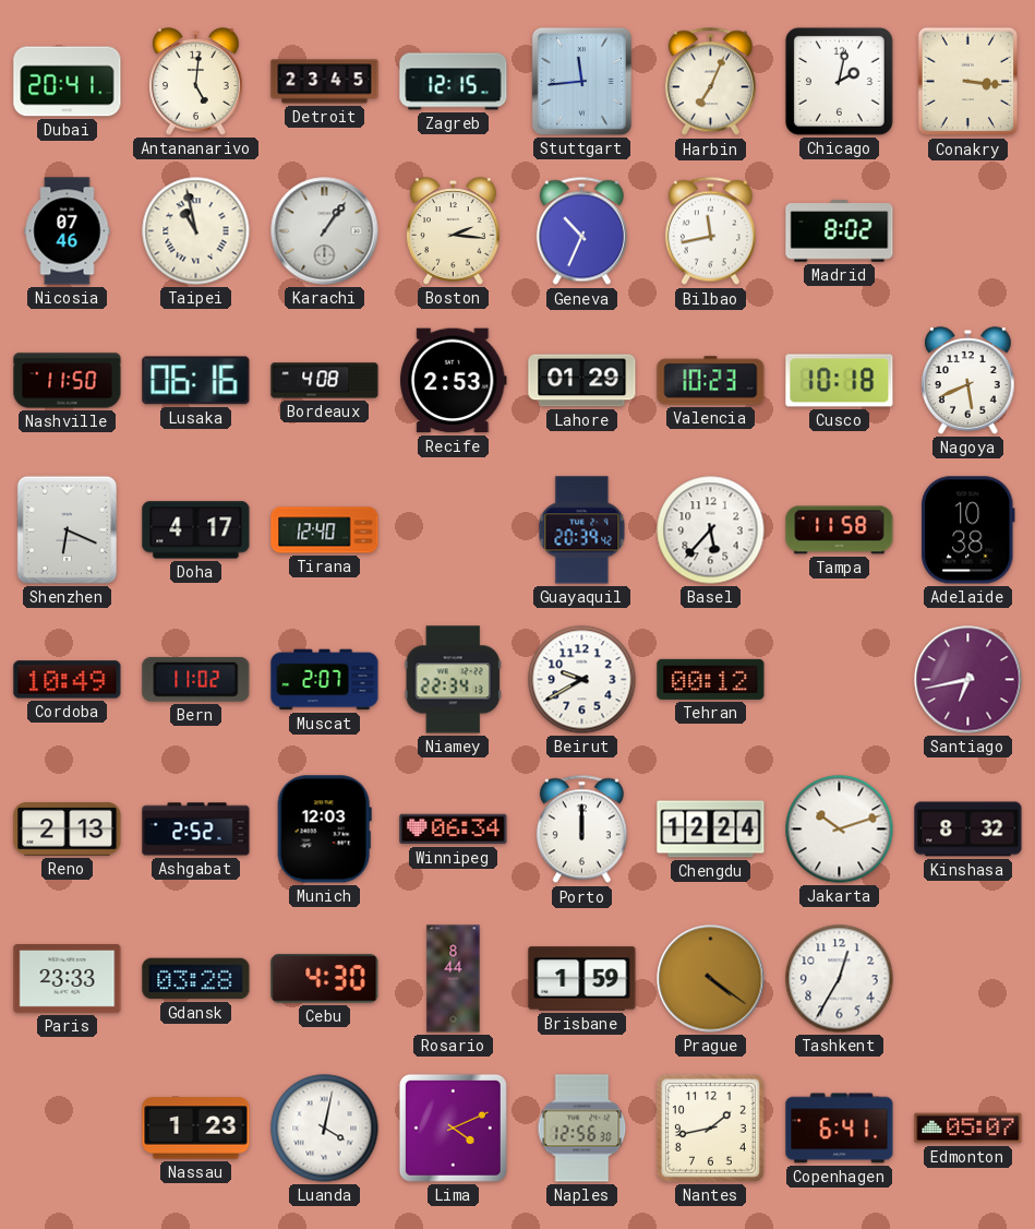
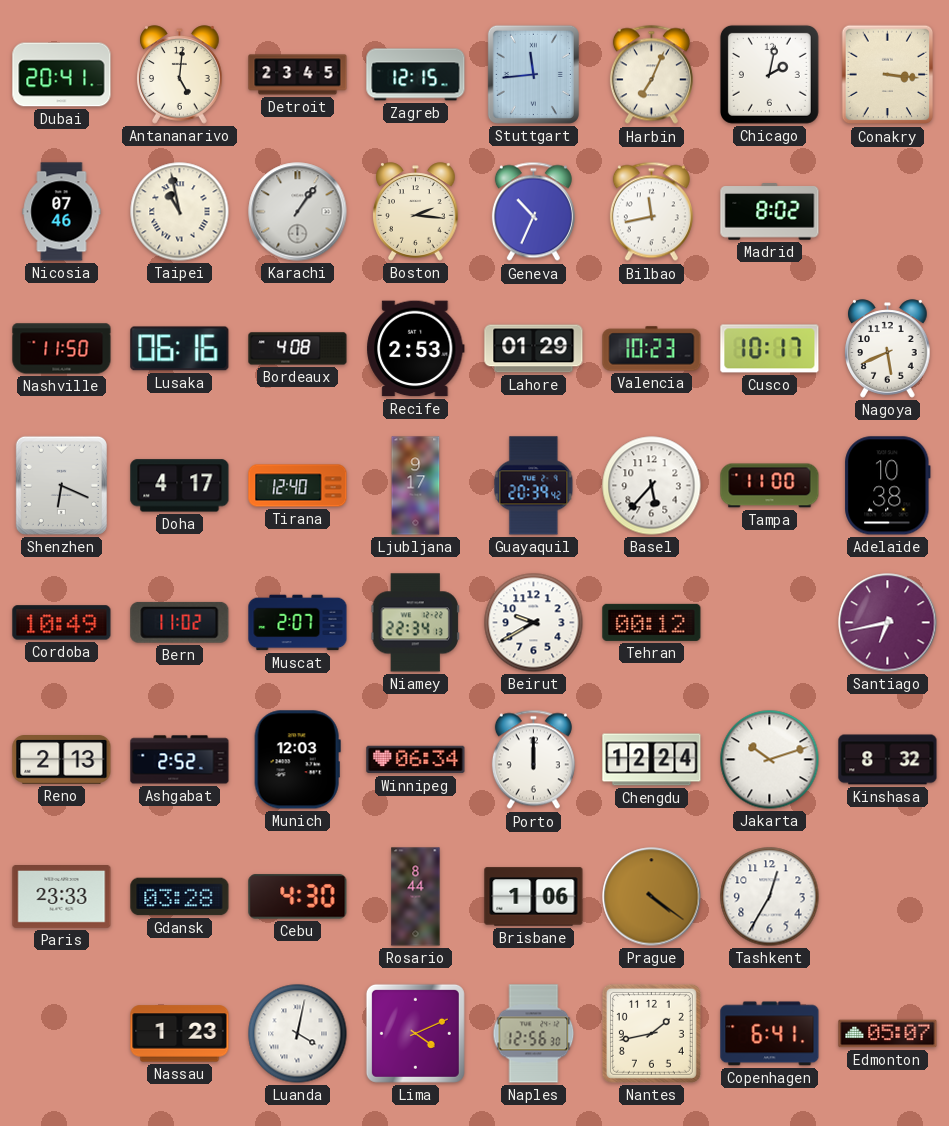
Cusco: 10:18 -> 10:17 (770, 349)
Ljubljana: none -> 9:17 (416, 486)
Tampa: 11:58 -> 11:00 (770, 486)
Brisbane: 1:59 -> 1:06 (534, 897)
